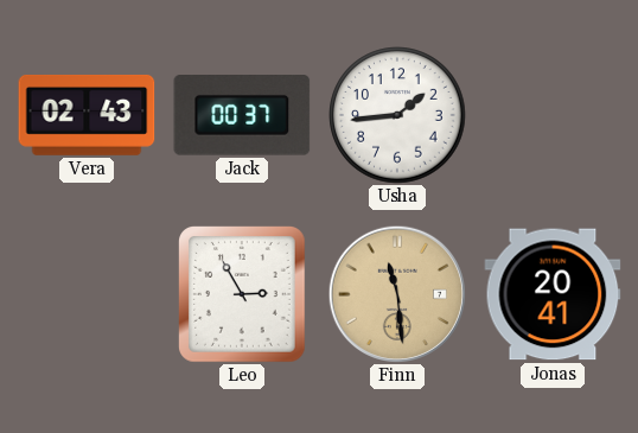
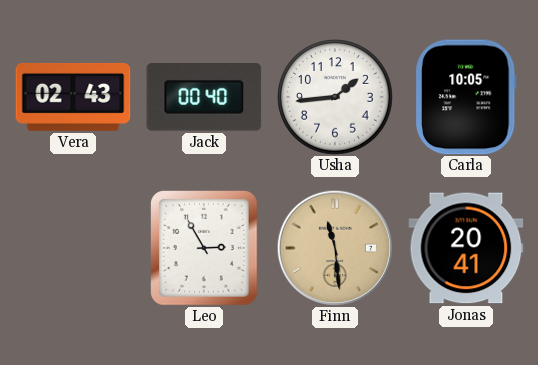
Jack: 00:37 -> 00:40 (204, 98)
Carla: none -> 10:05 (466, 97)
